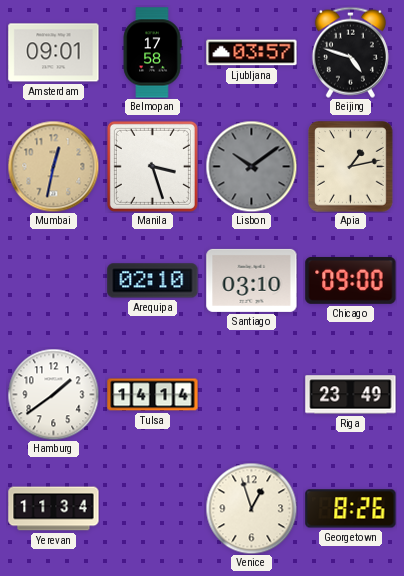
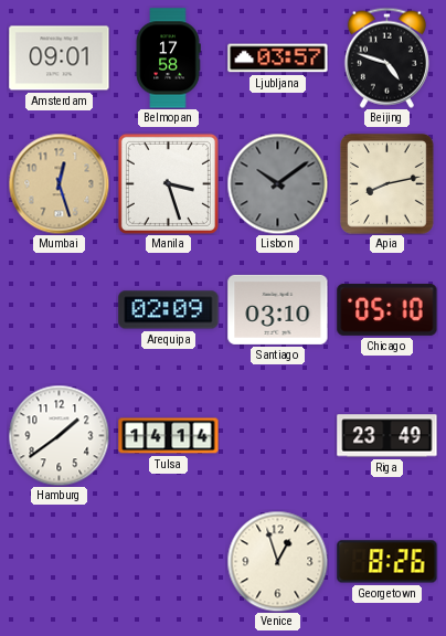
Mumbai: 12:32 -> 12:27 (59, 183)
Apia: 1:13 -> 8:13 (387, 184)
Arequipa: 02:10 -> 02:09 (169, 310)
Chicago: 09:00 -> 05:10 (387, 309)
Yerevan: 11:34 -> none (54, 509)
